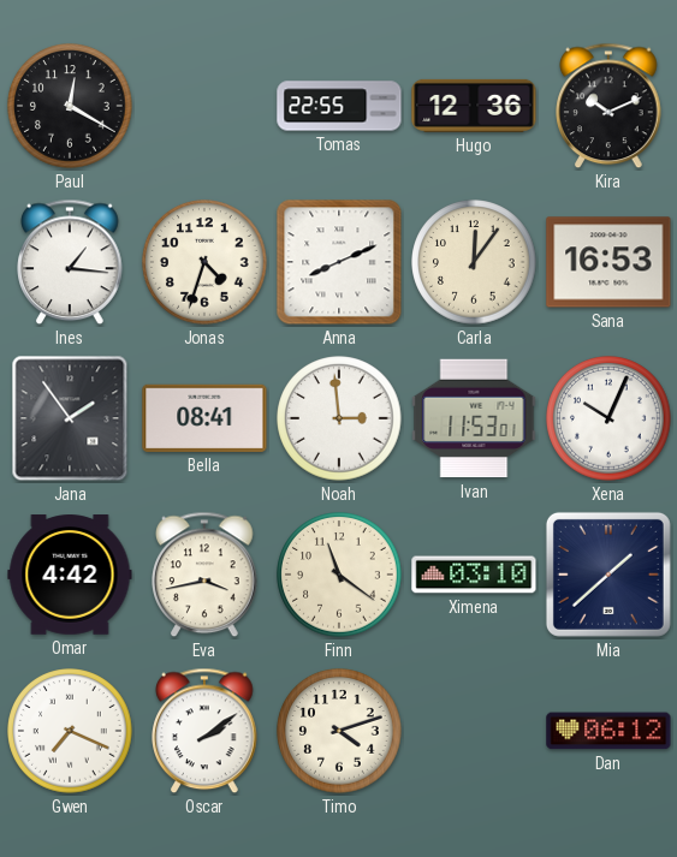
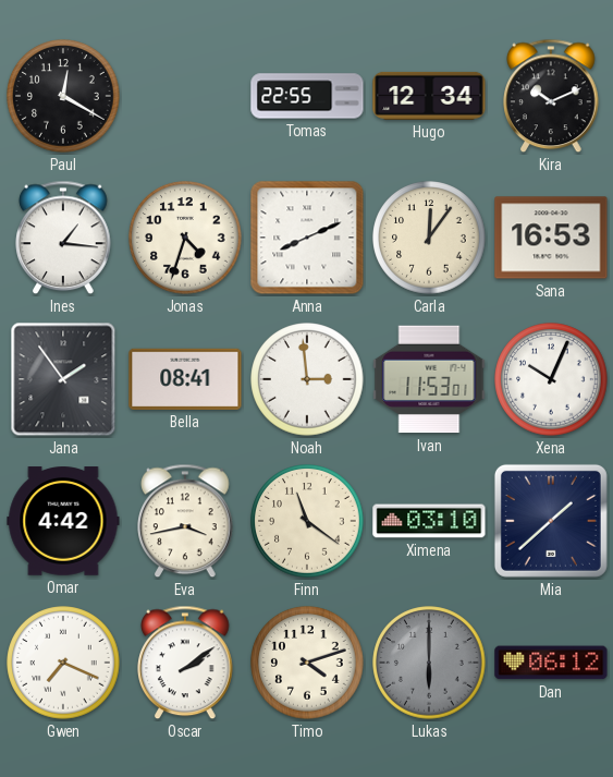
Hugo: 12:36 -> 12:34 (429, 96)
Lukas: none -> 6:00 (429, 663)
